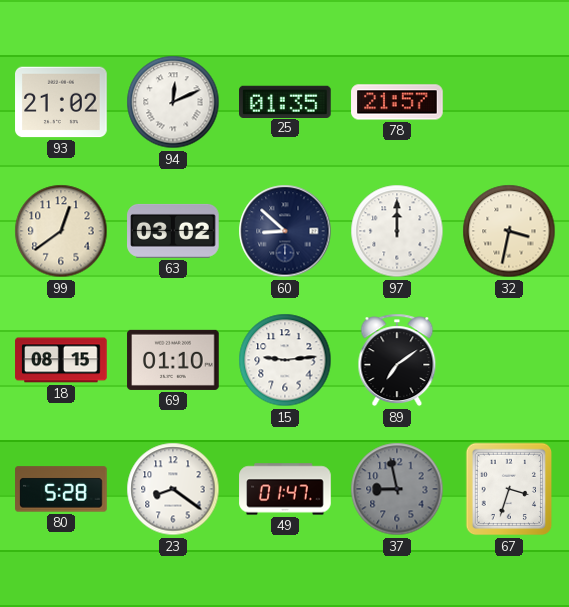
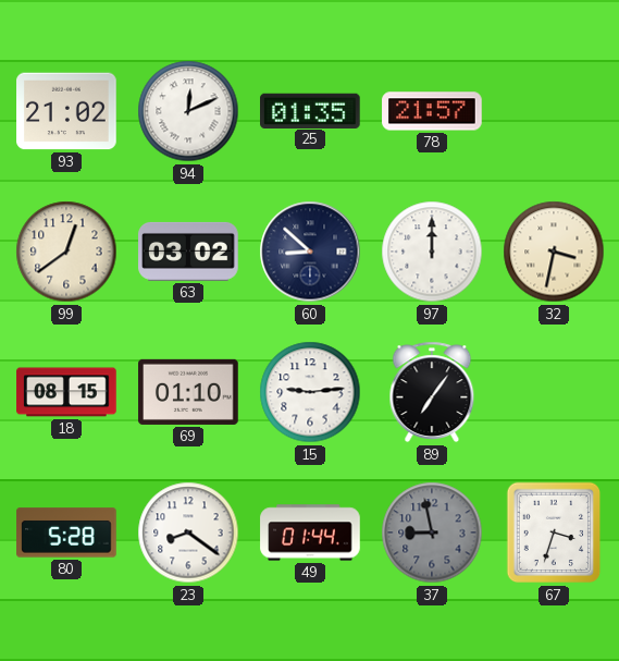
89: 7:09 -> 7:06 (432, 392)
49: 01:47 -> 01:44 (310, 533)
